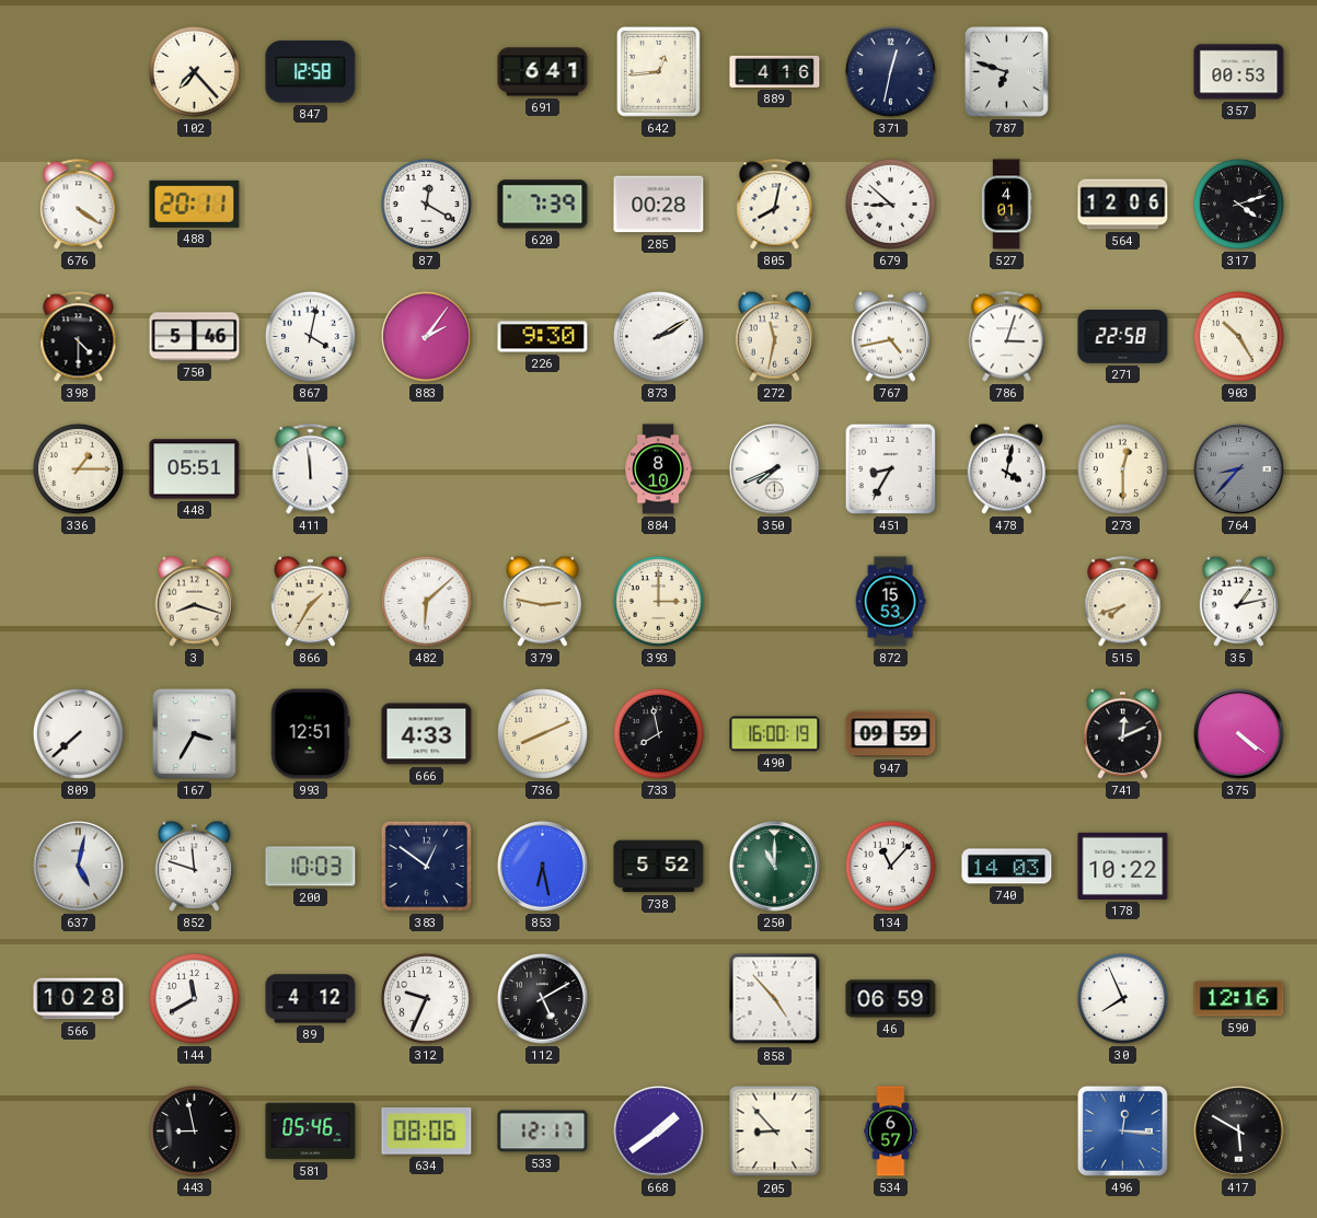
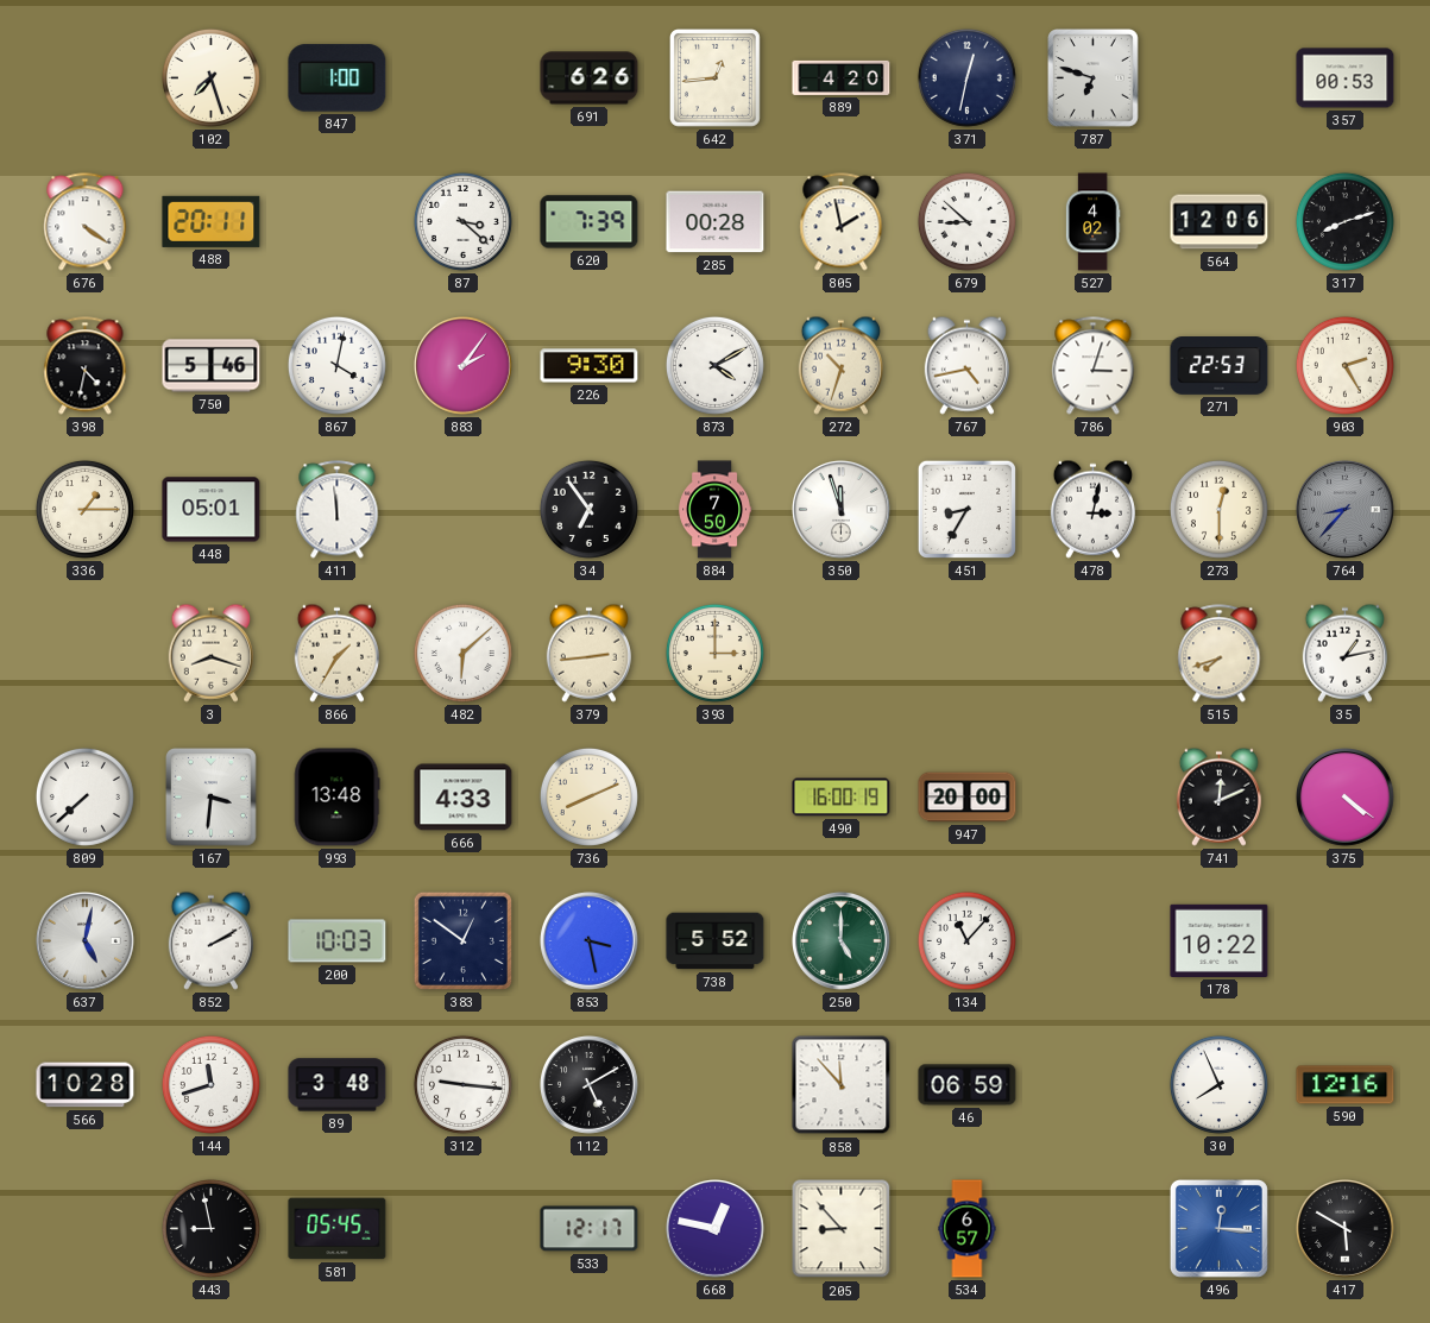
102: 7:23 -> 7:27 (210, 77)
847: 12:58 -> 1:00 (338, 78)
691: 6:41 -> 6:26 (590, 78)
889: 4:16 -> 4:20 (842, 77)
87: 12:20 -> 3:22 (462, 221)
805: 8:02 -> 1:58 (842, 222)
527: 4:01 -> 4:02 (1092, 222)
317: 4:12 -> 8:12 (1344, 221)
398: 4:30 -> 4:32 (86, 366)
873: 2:10 -> 4:10 (714, 365)
272: 11:32 -> 10:33 (840, 365)
271: 22:58 -> 22:53 (1220, 366)
903: 10:25 -> 2:25 (1344, 365)
448: 05:51 -> 05:01 (212, 510)
34: none -> 6:54 (588, 509)
884: 8:10 -> 7:50 (716, 510)
350: 7:41 -> 11:57 (842, 510)
478: 4:02 -> 3:02 (1092, 509)
379: 2:47 -> 2:44 (588, 653)
872: 15:53 -> none (890, 602)
167: 3:35 -> 3:31 (212, 798)
993: 12:51 -> 13:48 (336, 798)
733: 7:58 -> none (658, 733)
947: 09:59 -> 20:00 (968, 798)
852: 11:48 -> 2:10 (210, 940)
853: 6:28 -> 3:28 (590, 941)
250: 11:00 -> 5:00 (842, 941)
740: 14:03 -> none (1007, 867)
144: 11:40 -> 11:42 (210, 1084)
89: 4:12 -> 3:48 (338, 1085)
312: 9:34 -> 9:16 (462, 1084)
858: 4:53 -> 11:53 (842, 1085)
581: 05:46 -> 05:45 (338, 1229)
634: 08:06 -> none (427, 1132)
668: 1:39 -> 12:47 (716, 1229)
